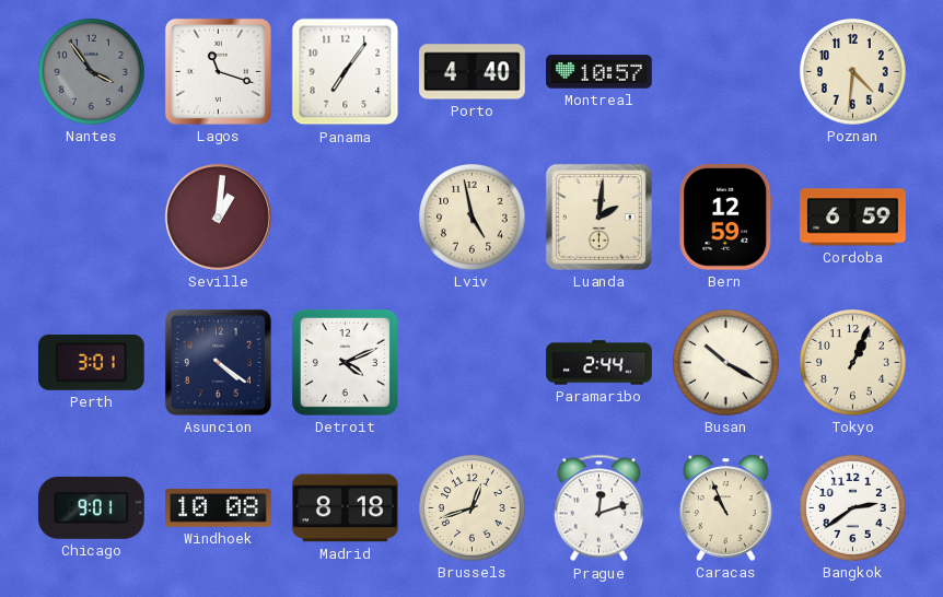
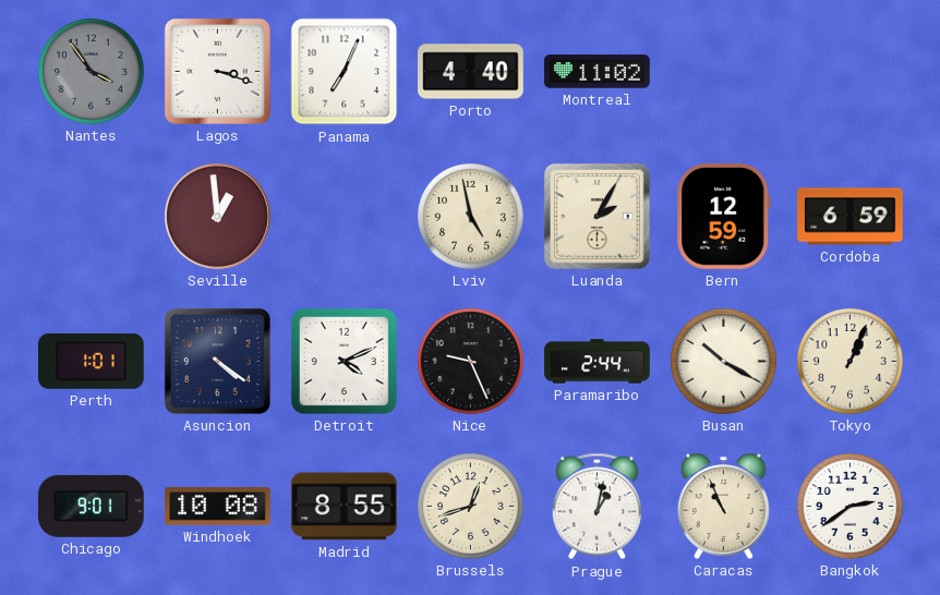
Lagos: 11:18 -> 3:18 (217, 71)
Panama: 7:06 -> 7:04 (345, 72)
Montreal: 10:57 -> 11:02 (598, 72)
Poznan: 4:31 -> none (853, 72)
Seville: 1:01 -> 12:59 (217, 216)
Luanda: 2:01 -> 2:05 (596, 216)
Perth: 3:01 -> 1:01 (92, 361)
Nice: none -> 9:26 (471, 362)
Madrid: 8:18 -> 8:55 (345, 507)
Prague: 12:12 -> 1:02 (596, 507)
